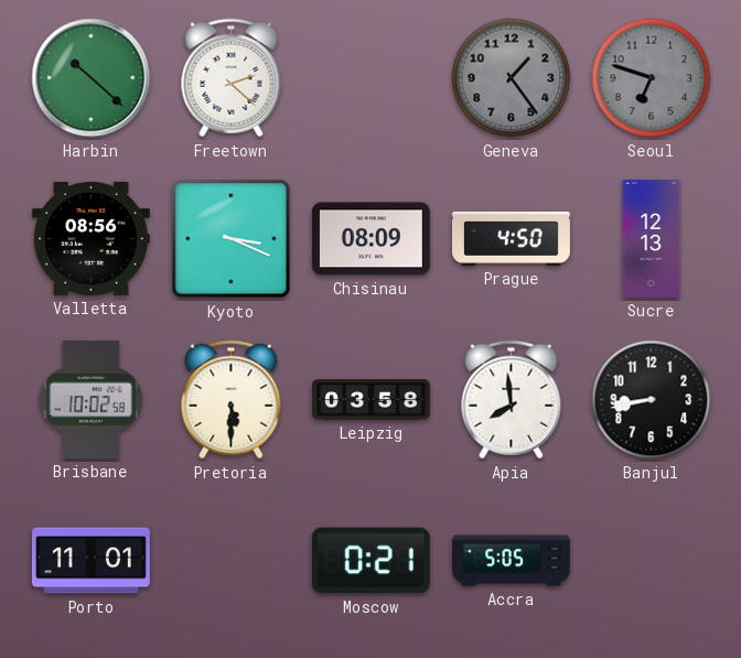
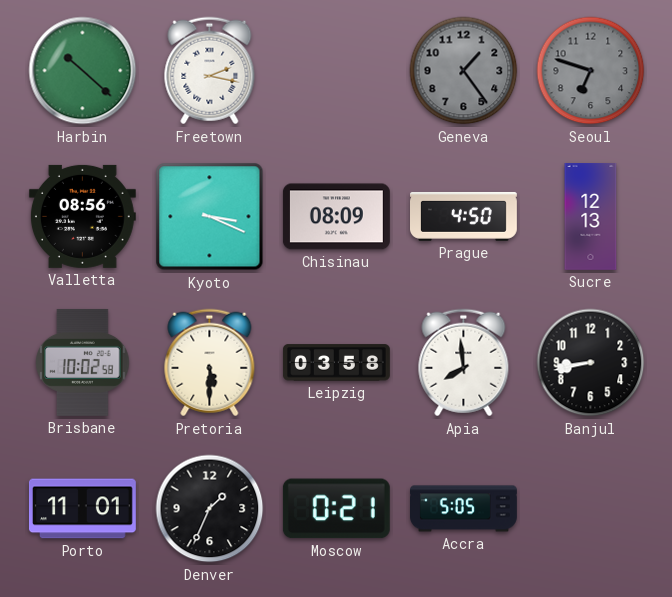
Freetown: 2:22 -> 2:17 (210, 71)
Denver: none -> 1:34 (210, 509)
